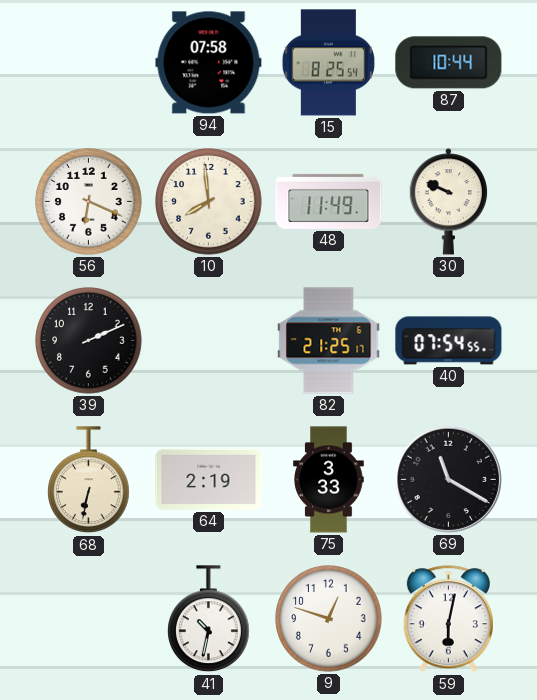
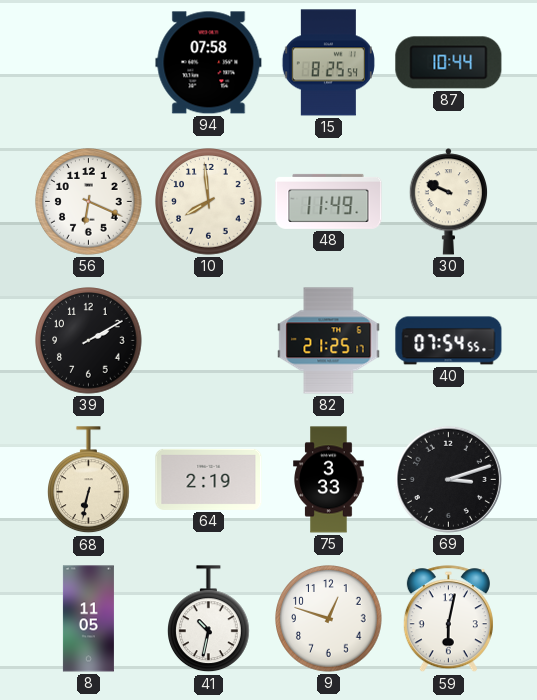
39: 2:11 -> 2:10 (89, 341)
69: 11:20 -> 3:12 (448, 479)
8: none -> 11:05 (88, 619)
